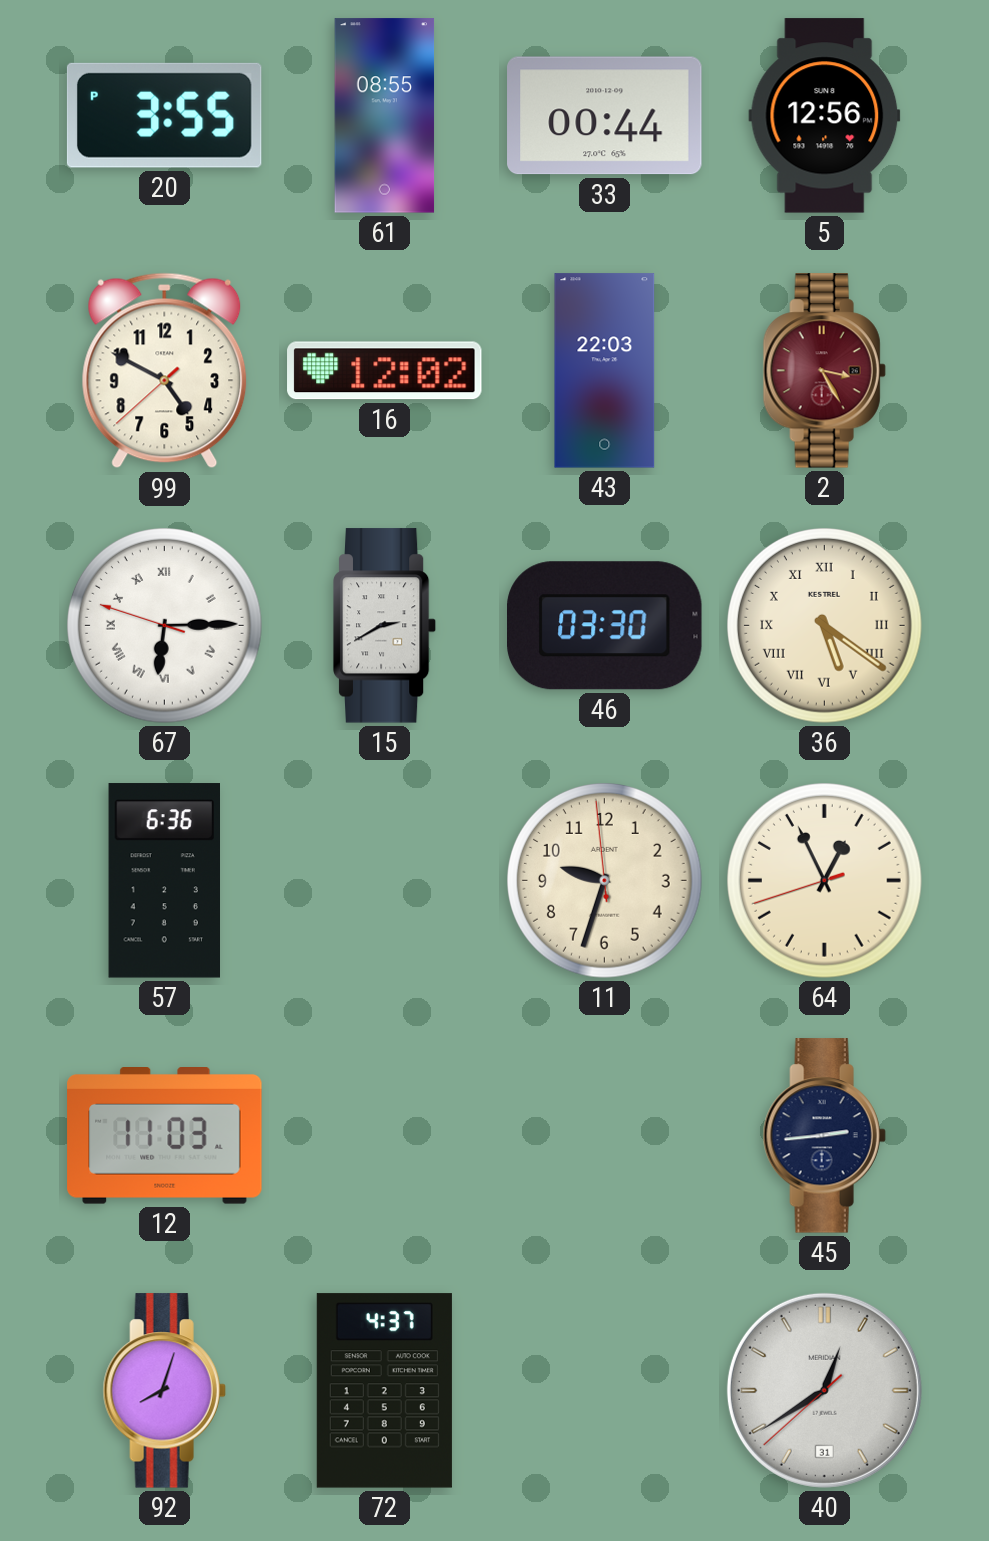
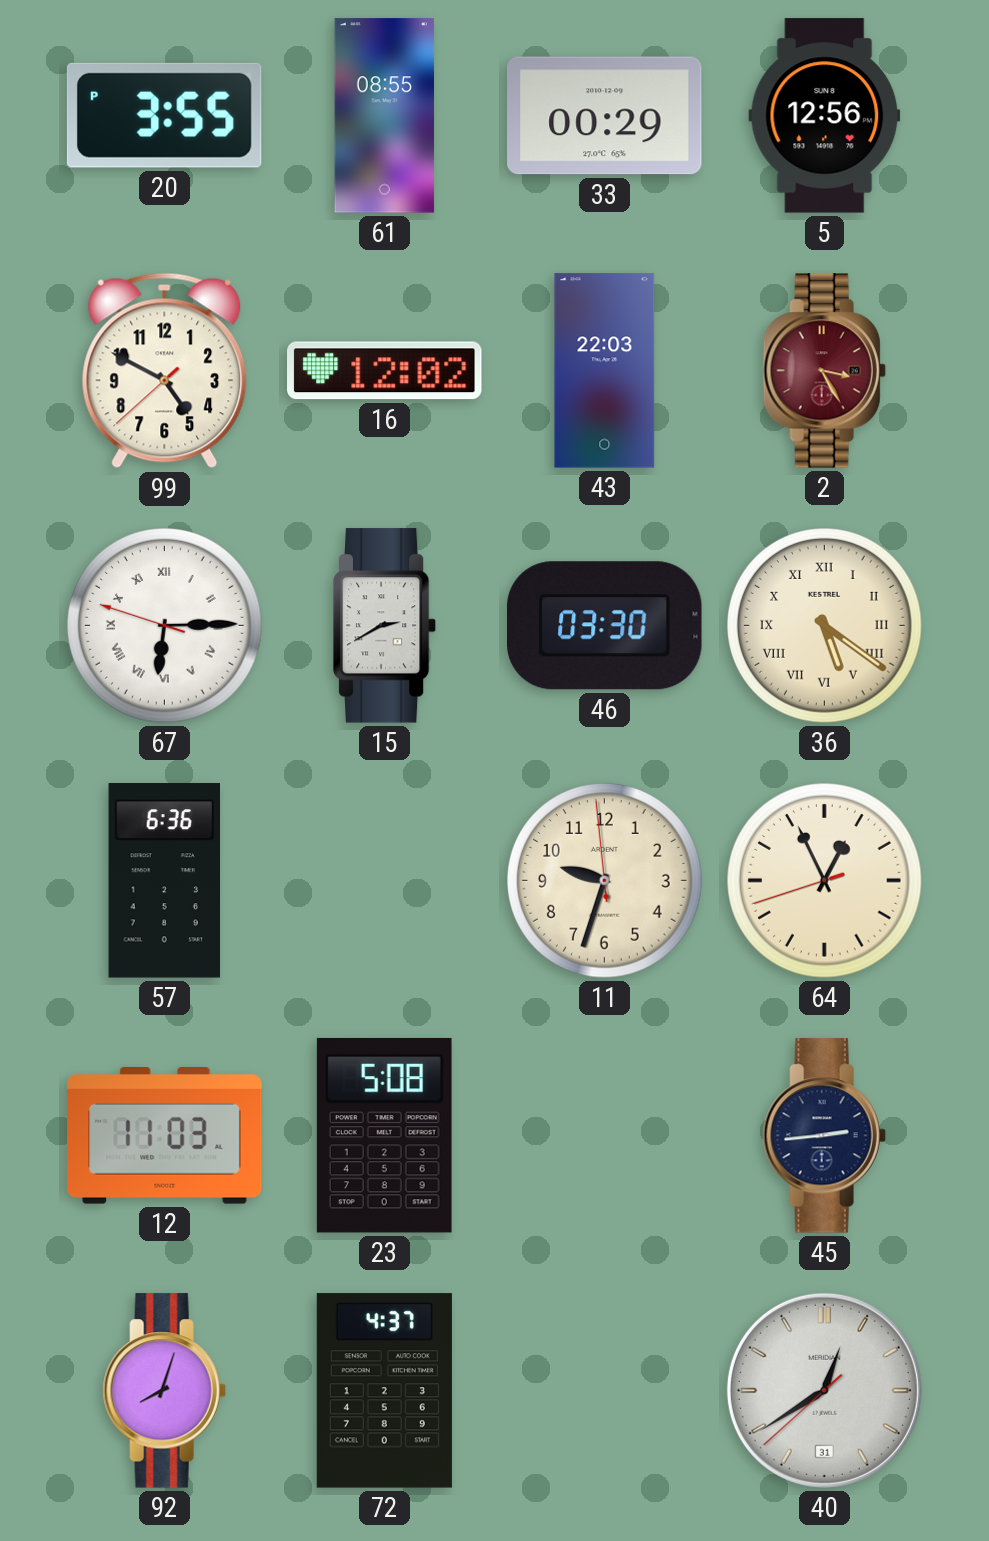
33: 00:44 -> 00:29 (605, 116)
23: none -> 5:08 (384, 1135)
